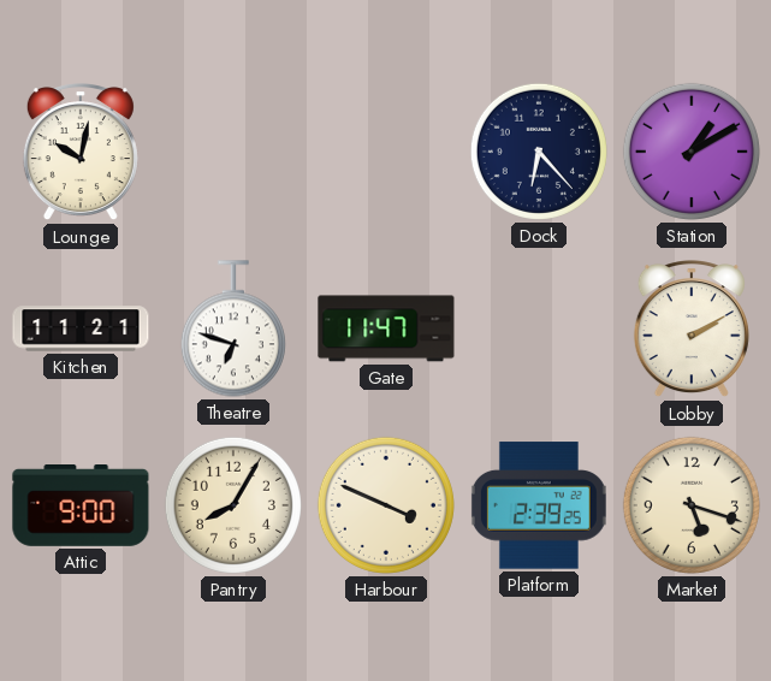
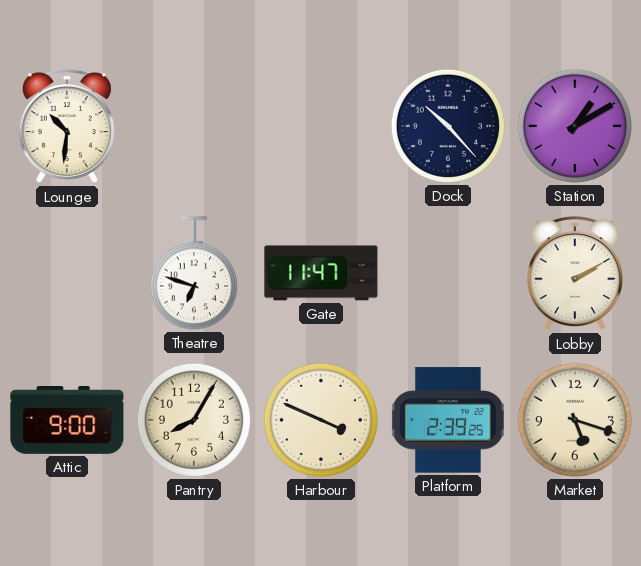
Lounge: 10:02 -> 10:31 (67, 127)
Dock: 6:23 -> 10:23 (448, 126)
Kitchen: 11:21 -> none (81, 328)
